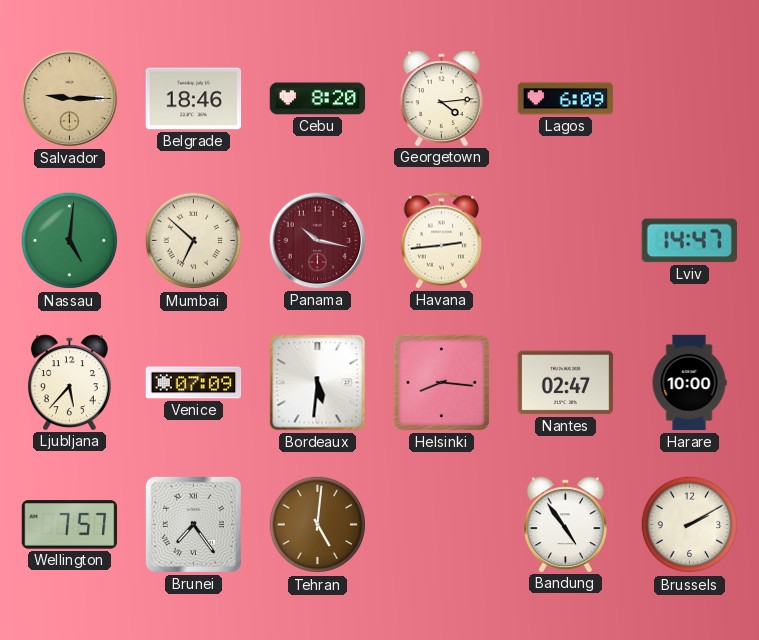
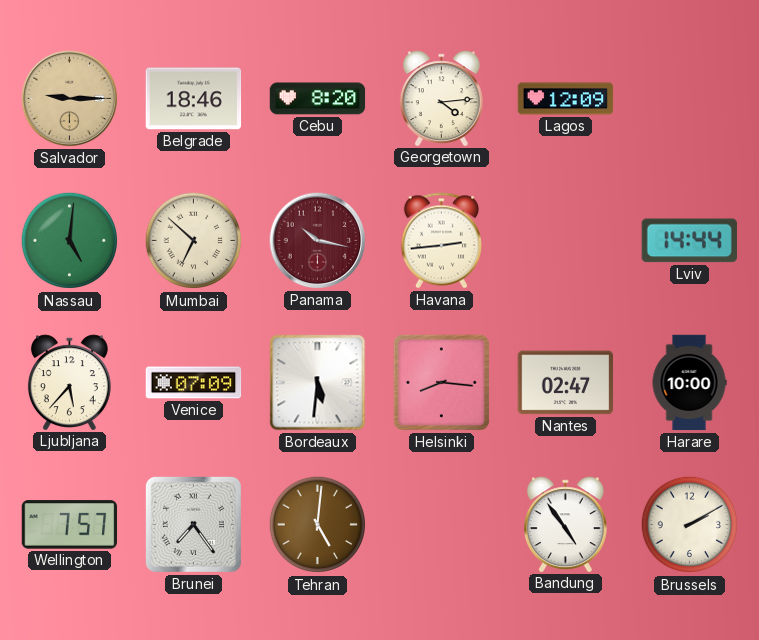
Lagos: 6:09 -> 12:09 (566, 99)
Lviv: 14:47 -> 14:44 (689, 241)
